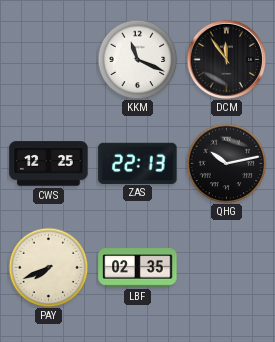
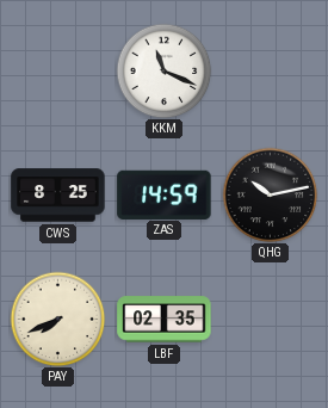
DCM: 11:54 -> none (226, 59)
CWS: 12:25 -> 8:25 (58, 196)
ZAS: 22:13 -> 14:59 (165, 194)
